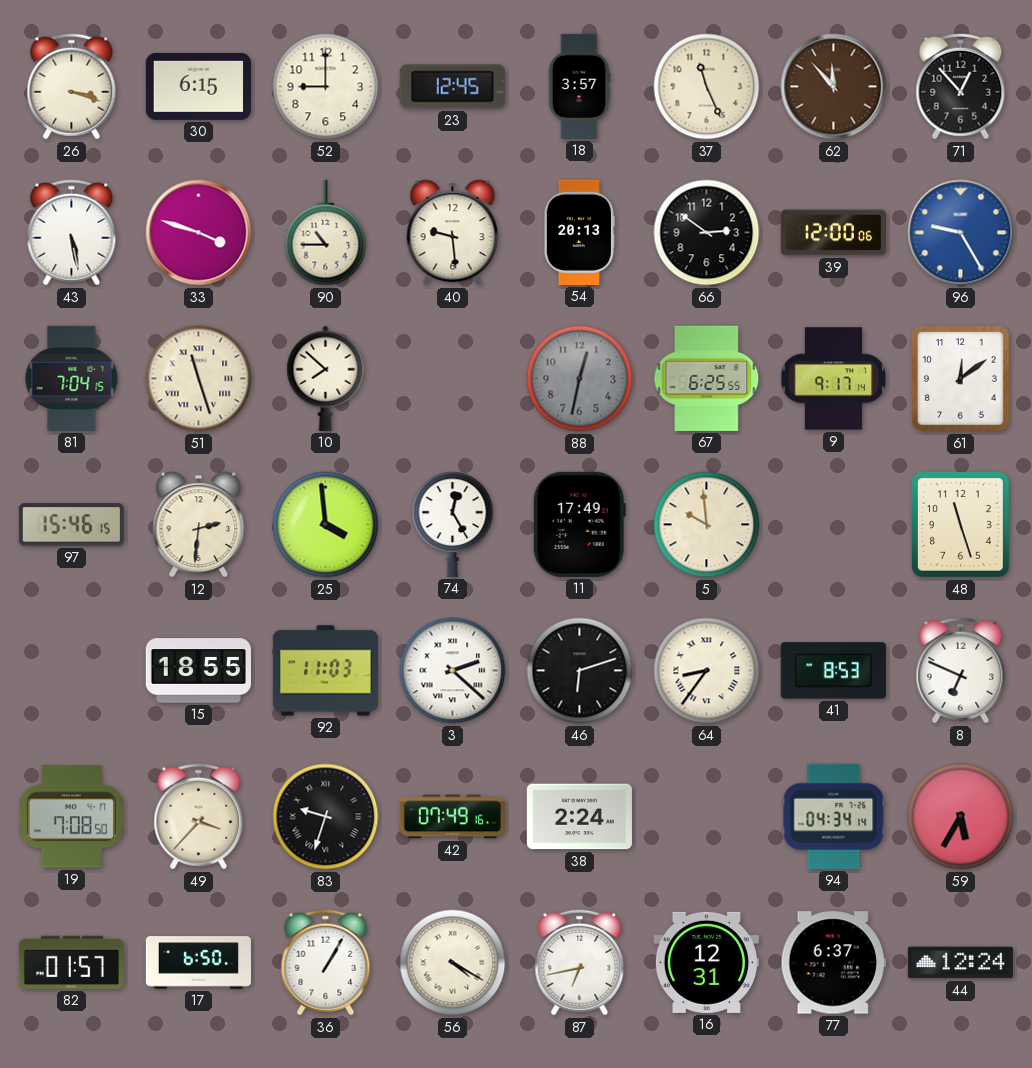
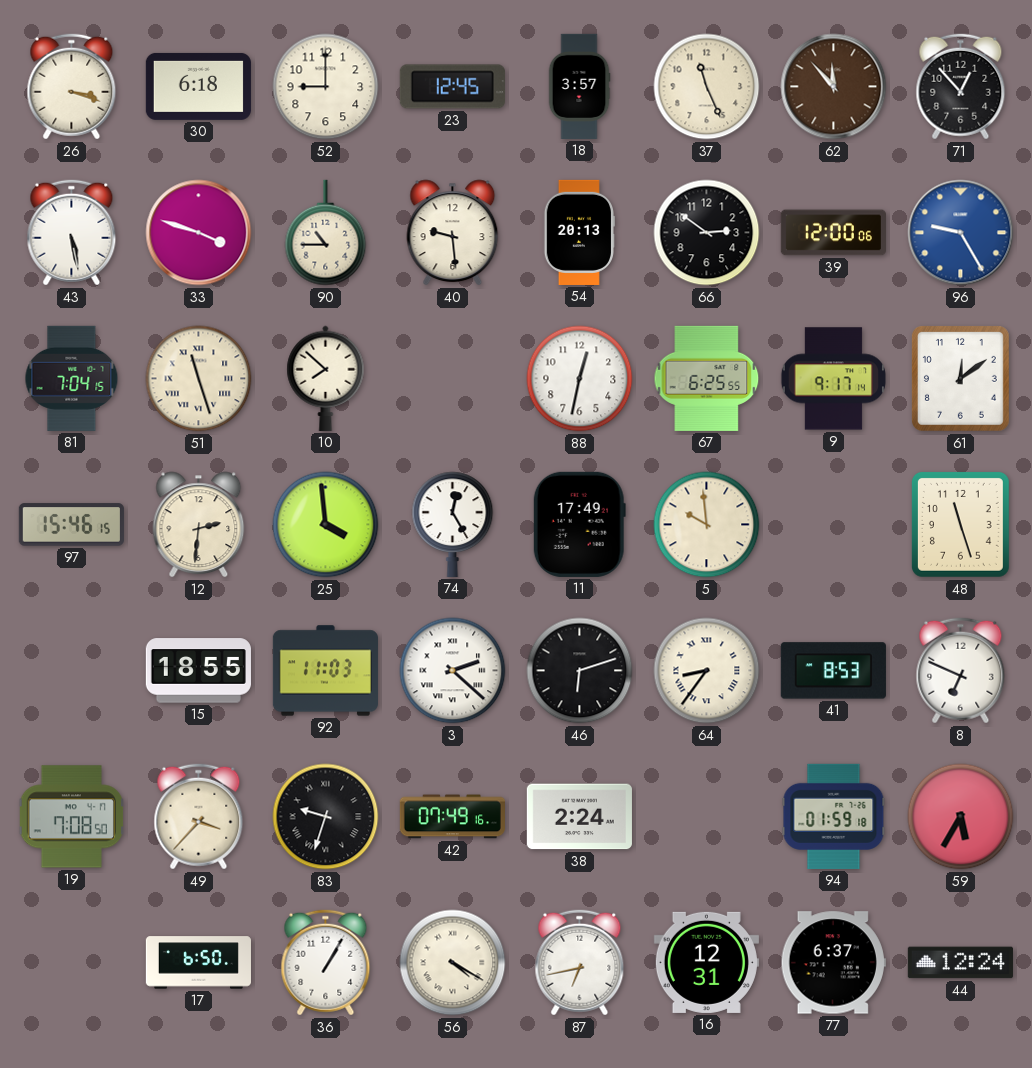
30: 6:15 -> 6:18 (198, 86)
88 dial: grey -> white (580, 379)
94: 04:34 -> 01:59 (834, 816)
82: 01:57 -> none (71, 962)
